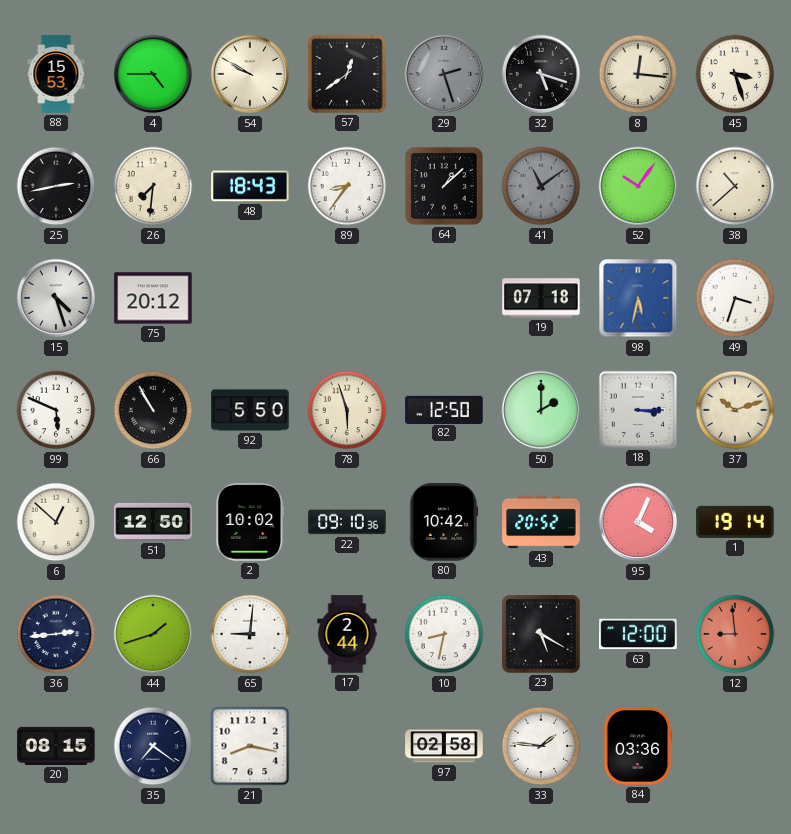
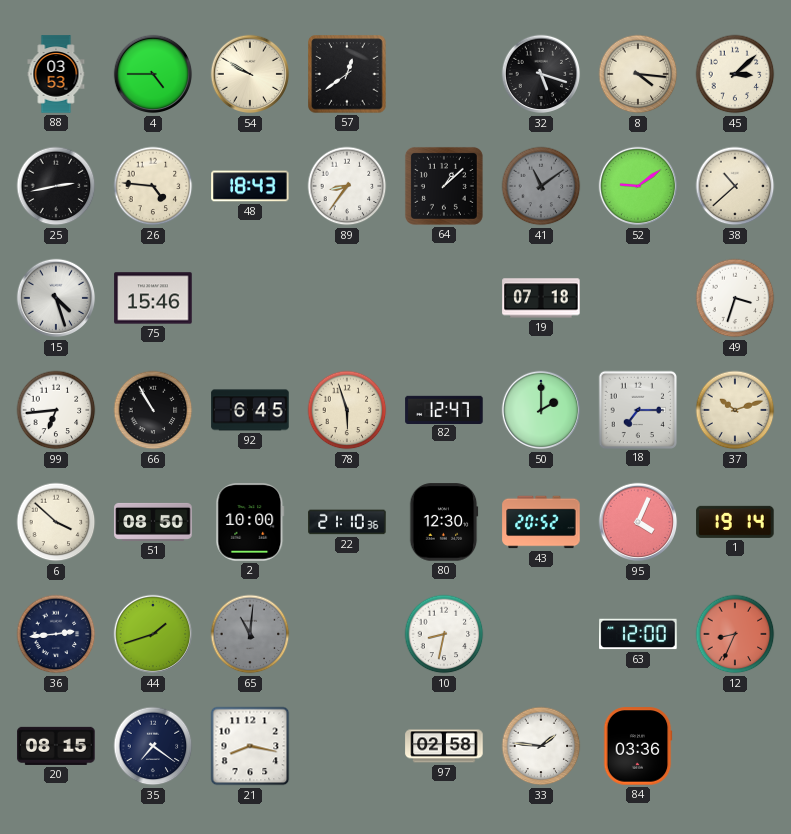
88: 15:53 -> 03:53 (56, 74)
29: 2:27 -> none (444, 74)
8: 12:16 -> 4:16 (638, 74)
45: 3:27 -> 3:08 (735, 74)
26: 7:31 -> 4:46 (153, 186)
52: 10:06 -> 9:09 (638, 186)
75: 20:12 -> 15:46 (153, 298)
98: 5:32 -> none (638, 298)
99: 5:49 -> 6:44 (56, 410)
92: 5:50 -> 6:45 (250, 410)
82: 12:50 -> 12:47 (444, 409)
18: 3:15 -> 7:15 (637, 409)
6: 12:52 -> 3:52 (56, 522)
51: 12:50 -> 08:50 (153, 522)
2: 10:02 -> 10:00 (250, 522)
22: 09:10 -> 21:10 (347, 522)
80: 10:42 -> 12:30 (444, 522)
65: 9:01 -> 11:01 (250, 634)
65 dial: white -> grey (250, 634)
17: 2:44 -> none (347, 634)
23: 5:20 -> none (541, 634)
12: 8:59 -> 8:34 (735, 634)
